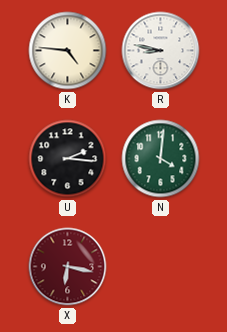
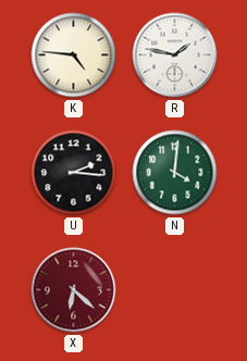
R: 8:47 -> 1:47 (175, 55)
X: 6:17 -> 6:22 (74, 290)
